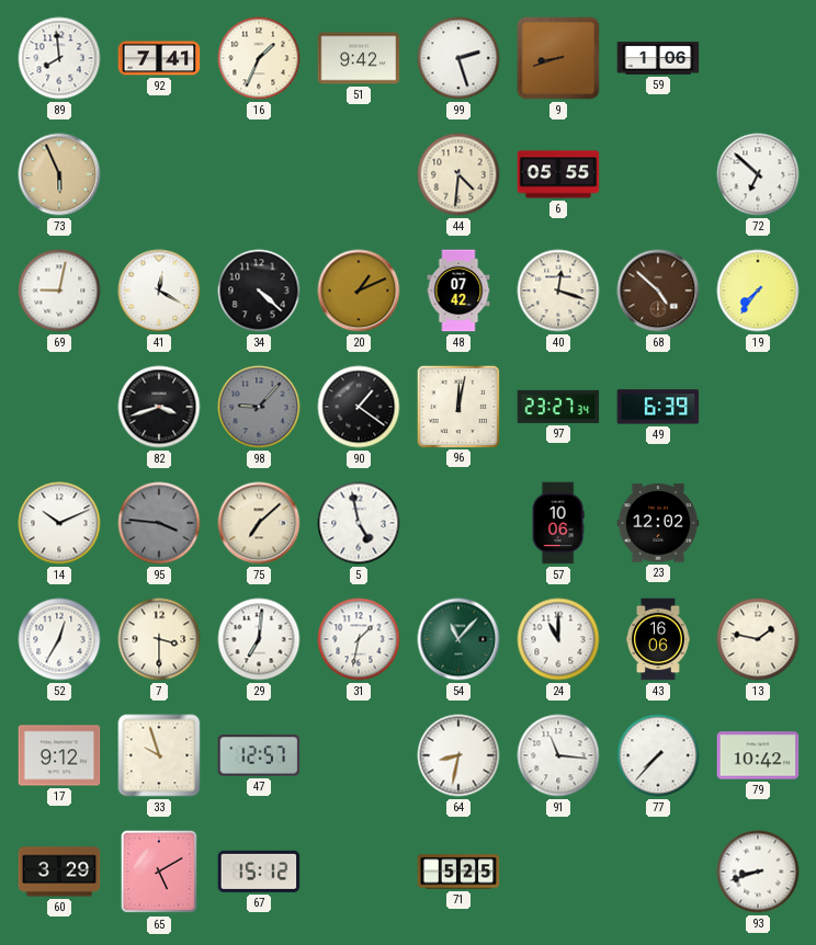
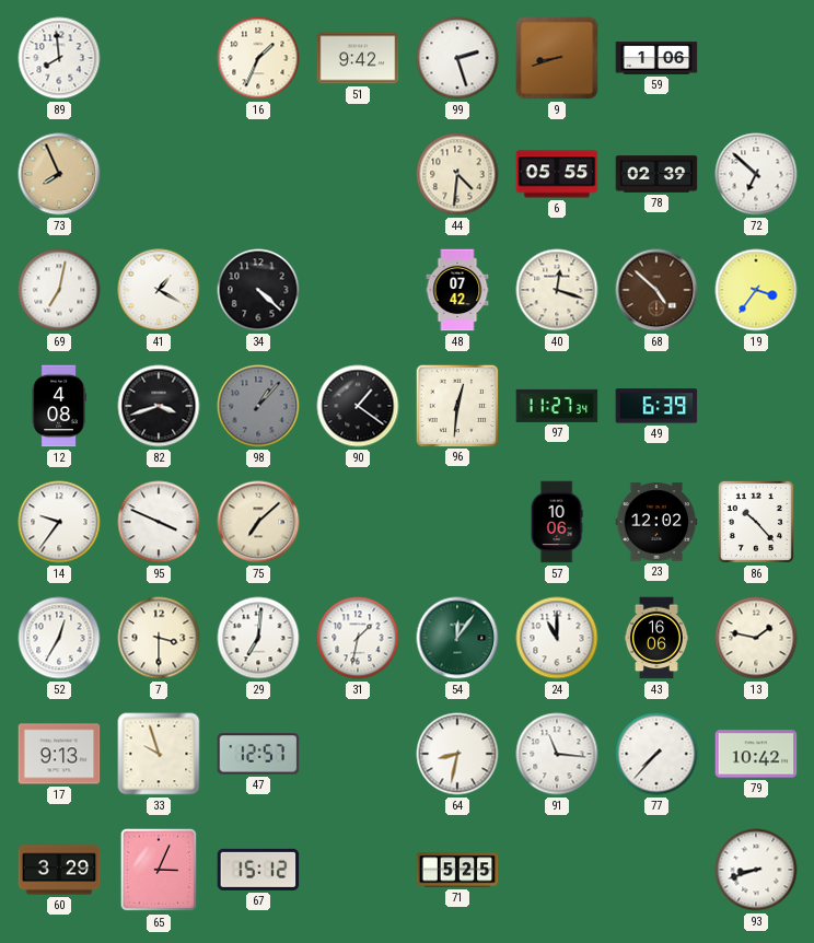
92: 7:41 -> none (159, 58)
73: 5:56 -> 7:56 (59, 174)
78: none -> 02:39 (656, 174)
69: 9:02 -> 7:02 (59, 290)
41: 12:20 -> 1:20 (159, 290)
20: 1:11 -> none (359, 291)
19: 7:36 -> 3:36 (756, 290)
12: none -> 4:08 (59, 406)
98: 9:07 -> 1:07 (258, 406)
96: 12:02 -> 12:31 (456, 405)
97: 23:27 -> 11:27 (557, 406)
14: 10:11 -> 9:36 (59, 522)
95: 3:46 -> 3:49 (159, 522)
95 dial: grey -> white (159, 522)
5: 4:58 -> none (359, 523)
86: none -> 10:23 (756, 522)
54: 11:07 -> 12:06 (457, 638)
17: 9:12 -> 9:13 (59, 754)
65: 5:10 -> 3:04 (159, 870)
